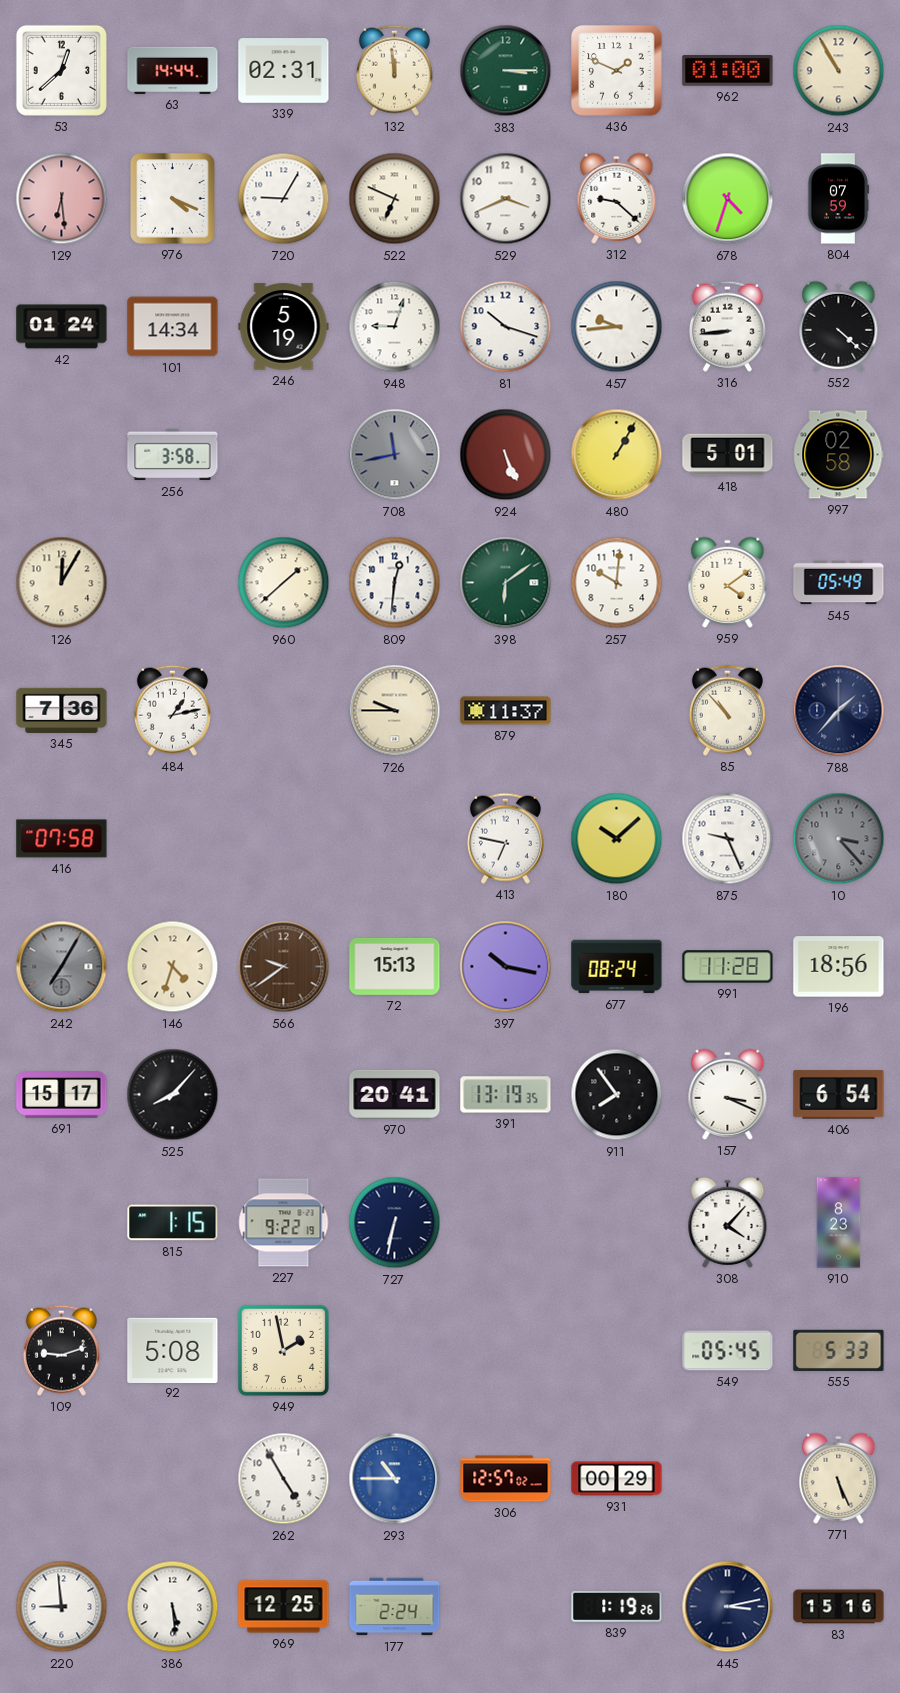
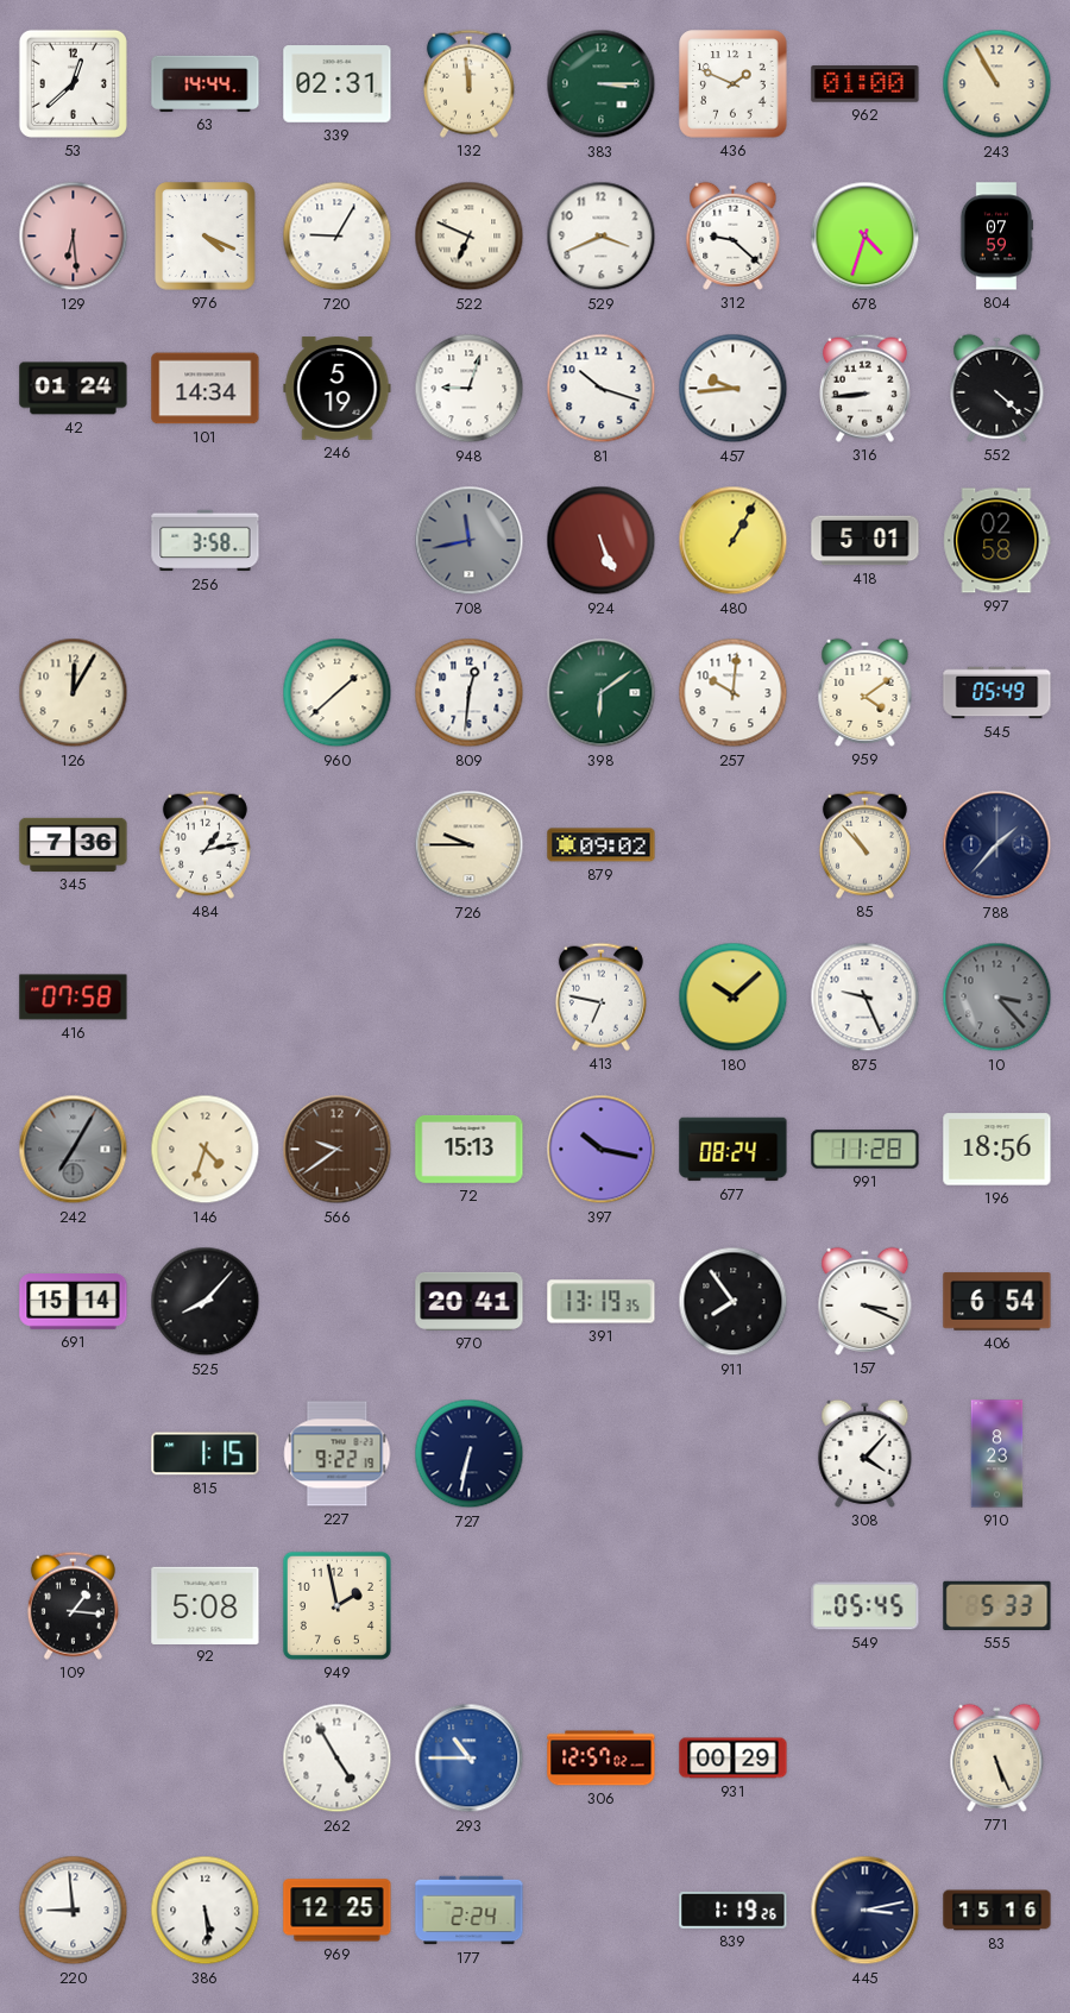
879: 11:37 -> 09:02 (602, 845)
691: 15:17 -> 15:14 (74, 1302)
109: 9:12 -> 1:16 (73, 1605)
